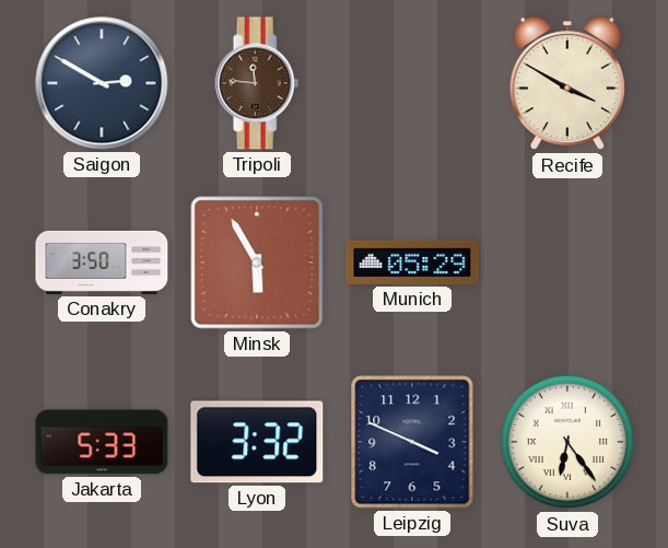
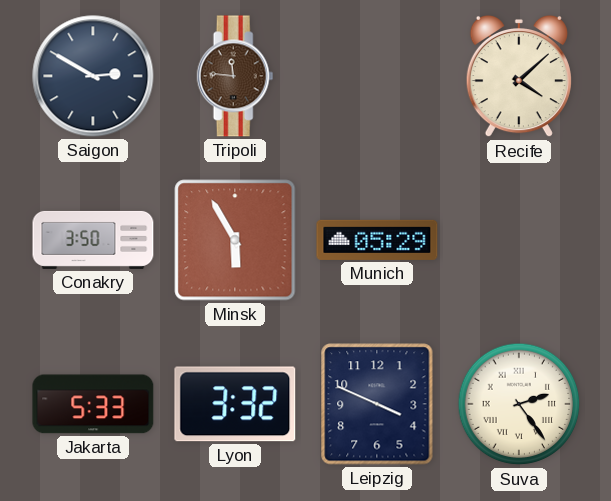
Recife: 3:50 -> 4:08 (519, 76)
Suva: 6:24 -> 2:24 (519, 404)
